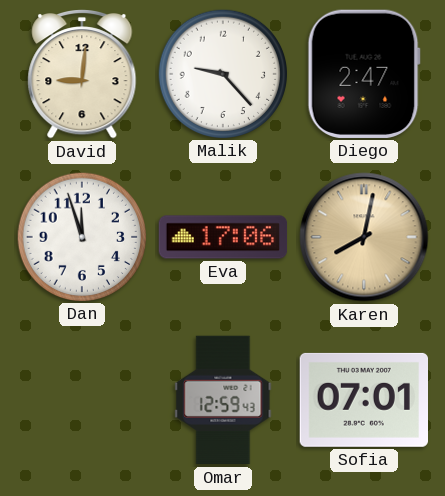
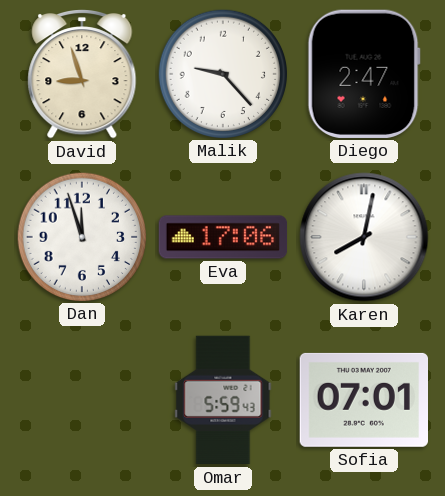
David: 9:01 -> 8:57 (82, 75)
Karen dial: champagne -> white (364, 237)
Omar: 12:59 -> 5:59 (223, 400)
